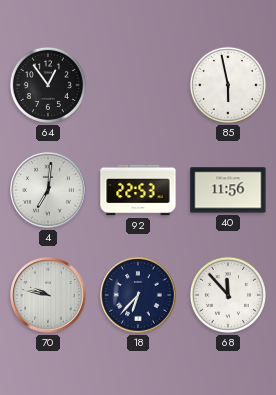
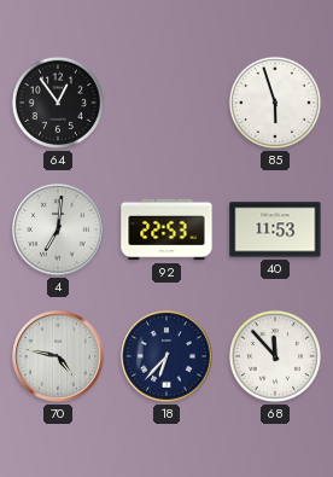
85: 5:58 -> 5:57 (275, 103)
40: 11:56 -> 11:53 (275, 229)
70: 9:47 -> 4:47 (58, 356)
